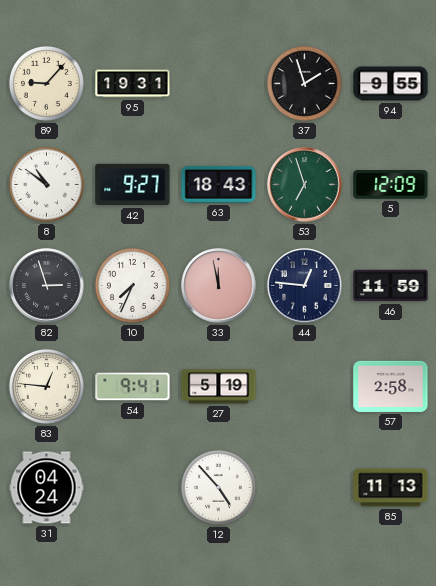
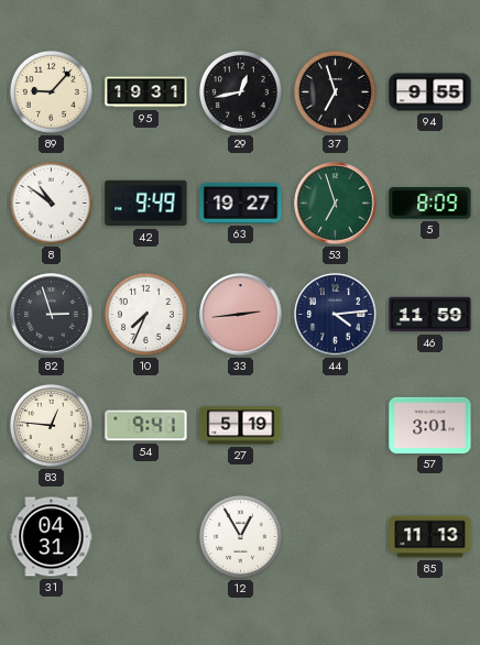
29: none -> 12:43 (240, 91)
37: 1:57 -> 6:57 (335, 91)
42: 9:27 -> 9:49 (146, 204)
63: 18:43 -> 19:27 (241, 203)
5: 12:09 -> 8:09 (430, 204)
33: 11:58 -> 2:44 (241, 315)
44: 12:46 -> 4:14 (336, 315)
57: 2:58 -> 3:01 (430, 425)
31: 04:24 -> 04:31 (52, 537)
12: 4:53 -> 12:55 (240, 536)
